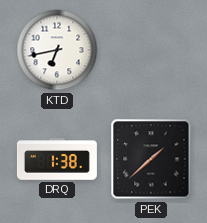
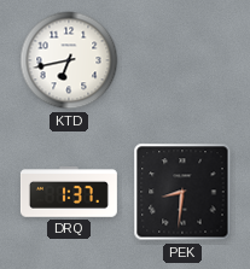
DRQ: 1:38 -> 1:37 (69, 193)
PEK: 1:38 -> 8:31 (182, 192)
